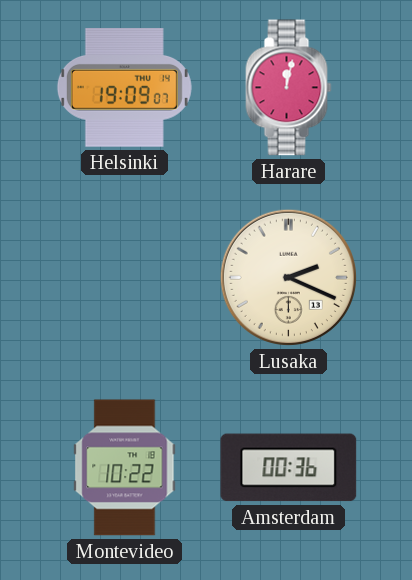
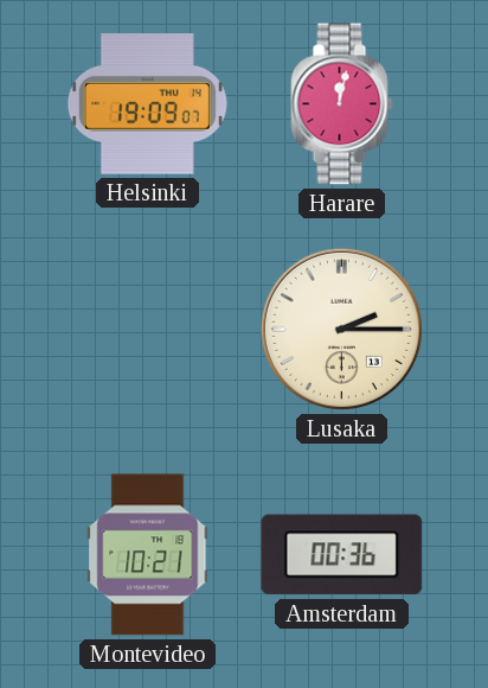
Lusaka: 2:19 -> 2:15 (341, 329)
Montevideo: 10:22 -> 10:21 (148, 555)
